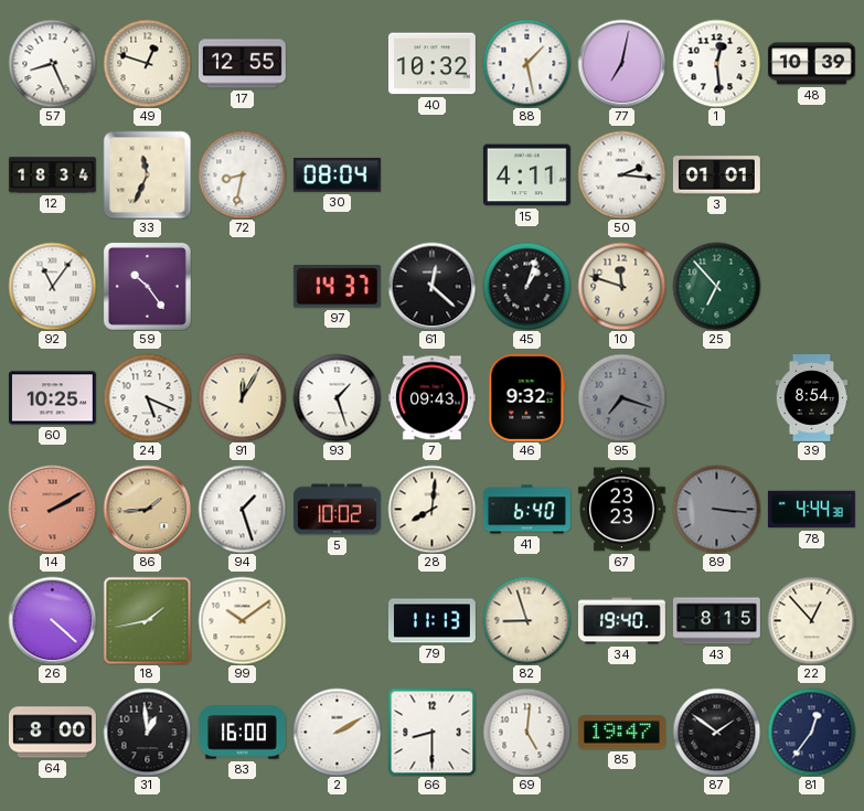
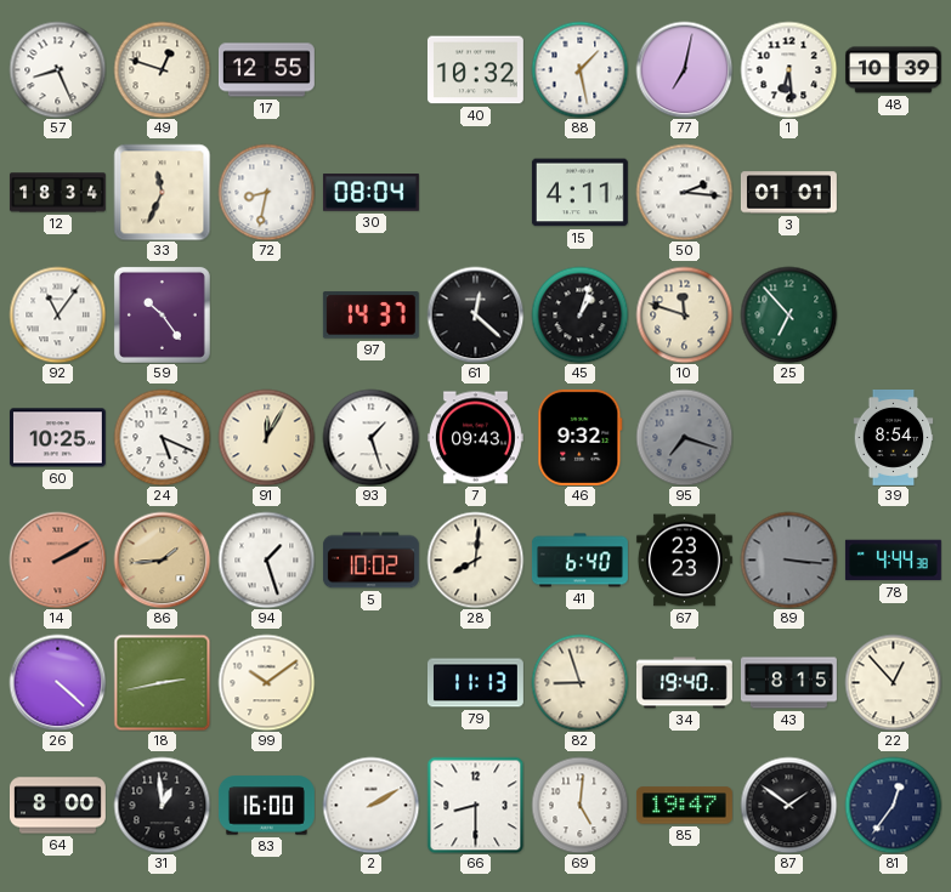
1: 12:29 -> 6:29 (788, 69)
18: 1:43 -> 2:43 (162, 682)
